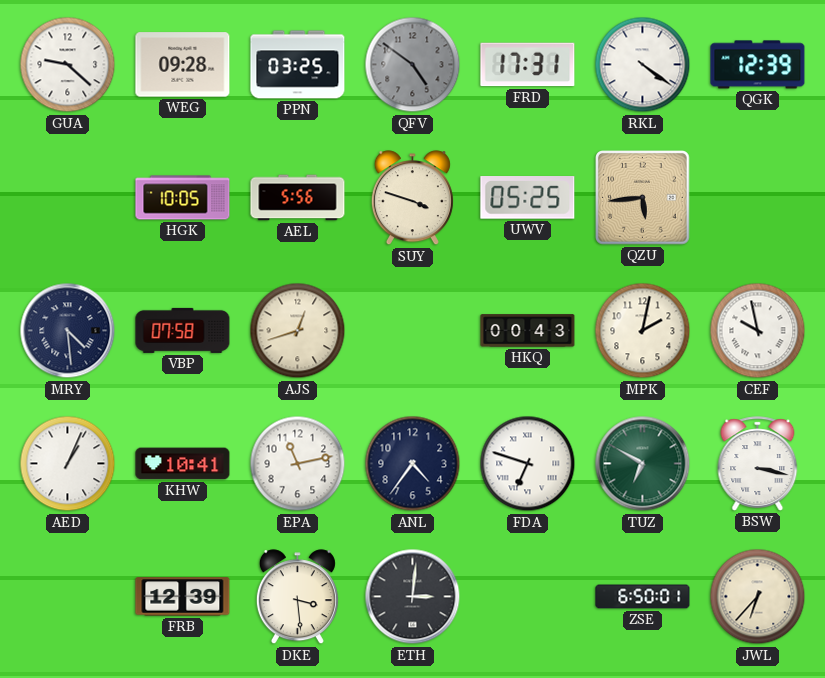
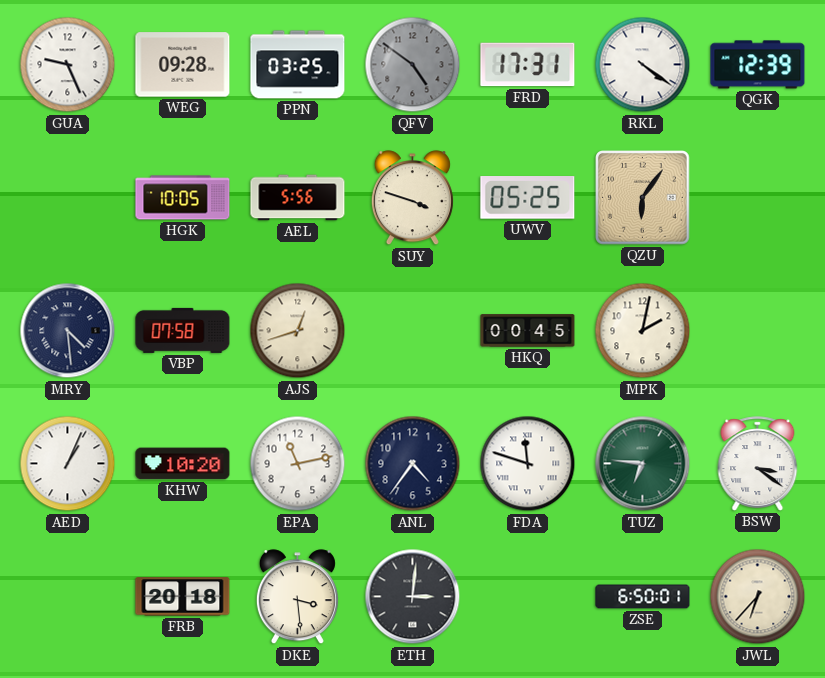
GUA: 9:22 -> 9:26 (68, 65)
QZU: 5:44 -> 6:06 (643, 198)
HKQ: 00:43 -> 00:45 (528, 331)
CEF: 9:58 -> none (758, 331)
KHW: 10:41 -> 10:20 (183, 464)
FDA: 6:48 -> 11:48 (528, 464)
TUZ: 6:50 -> 6:46 (643, 464)
BSW: 3:17 -> 3:21 (758, 464)
FRB: 12:39 -> 20:18 (183, 597)
